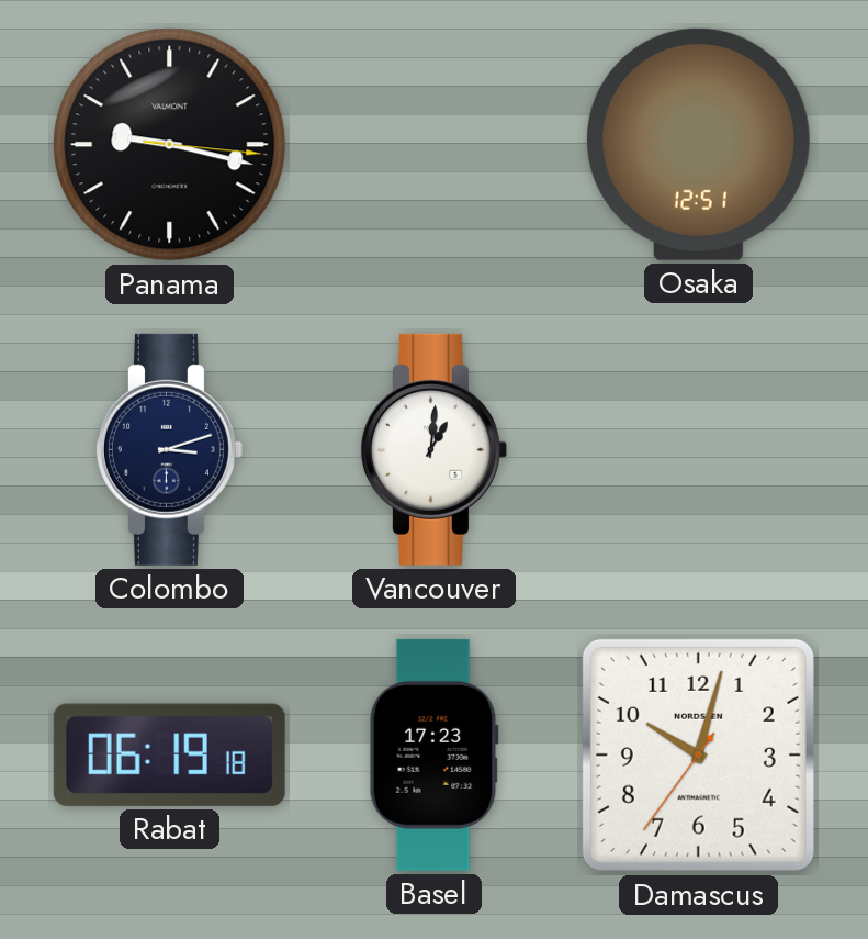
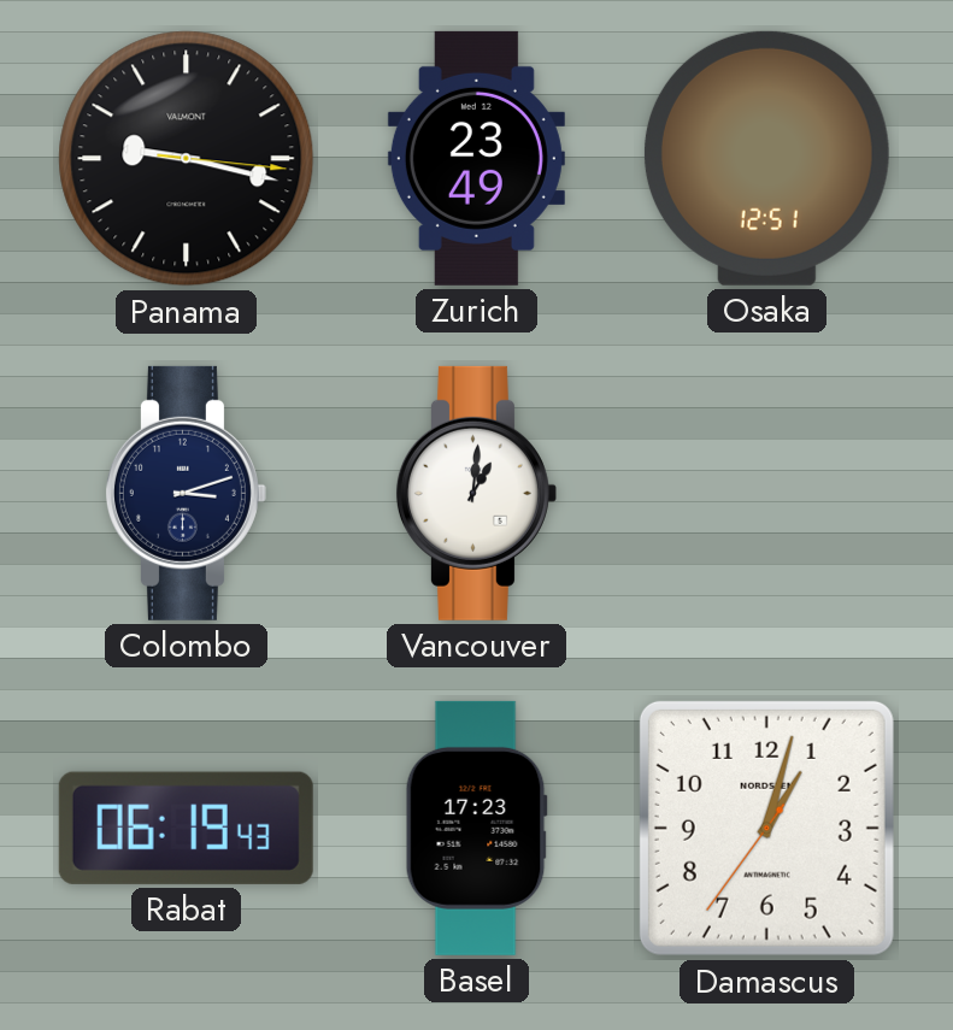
Zurich: none -> 23:49 (476, 158)
Rabat: 06:19:18 -> 06:19:43 (186, 828)
Damascus: 10:02 -> 1:02 (766, 828)
